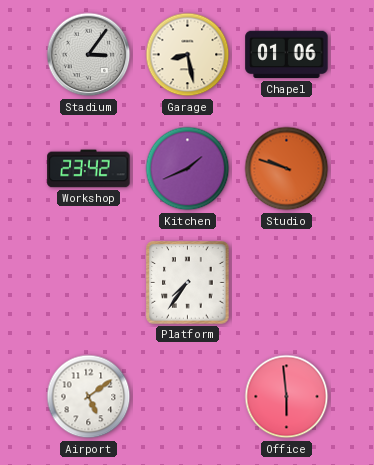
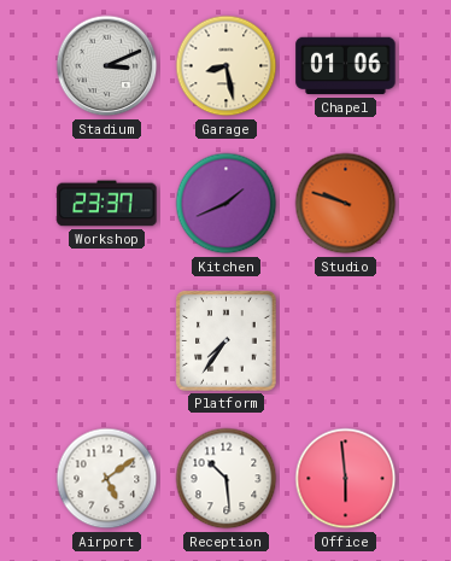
Stadium: 3:06 -> 3:11 (107, 66)
Workshop: 23:42 -> 23:37 (107, 204)
Reception: none -> 10:29 (227, 479)
